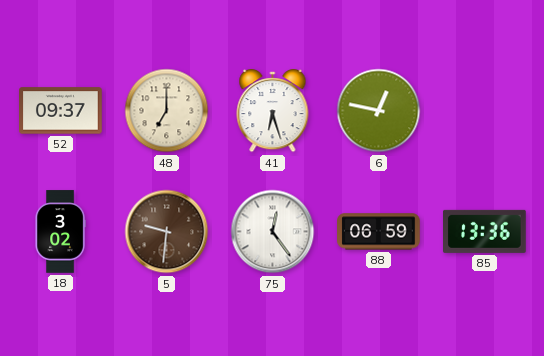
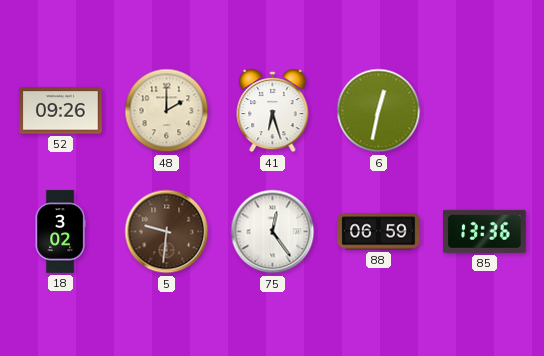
52: 09:37 -> 09:26 (61, 111)
48: 7:00 -> 2:00 (167, 111)
6: 12:47 -> 12:32 (379, 111)
